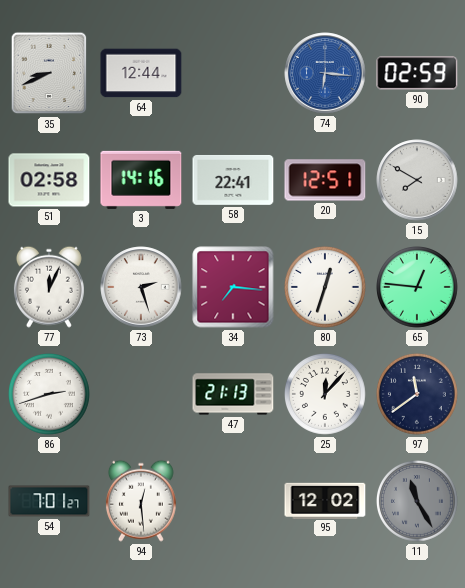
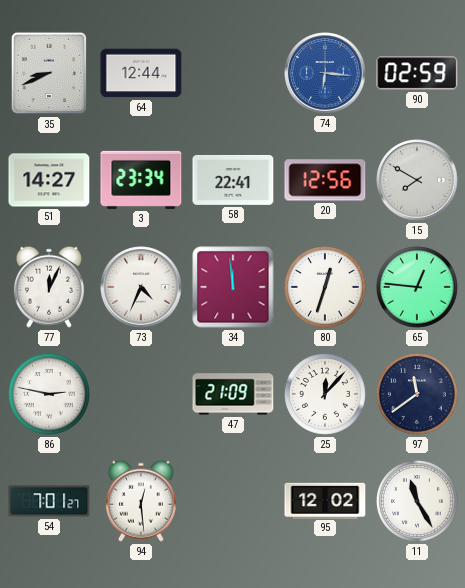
51: 02:58 -> 14:27 (49, 180)
3: 14:16 -> 23:34 (141, 180)
20: 12:51 -> 12:56 (325, 180)
73: 2:27 -> 4:34 (141, 287)
34: 7:16 -> 11:59 (233, 287)
86: 2:42 -> 2:47 (50, 395)
47: 21:13 -> 21:09 (233, 394)
11 dial: grey -> white (418, 502)
